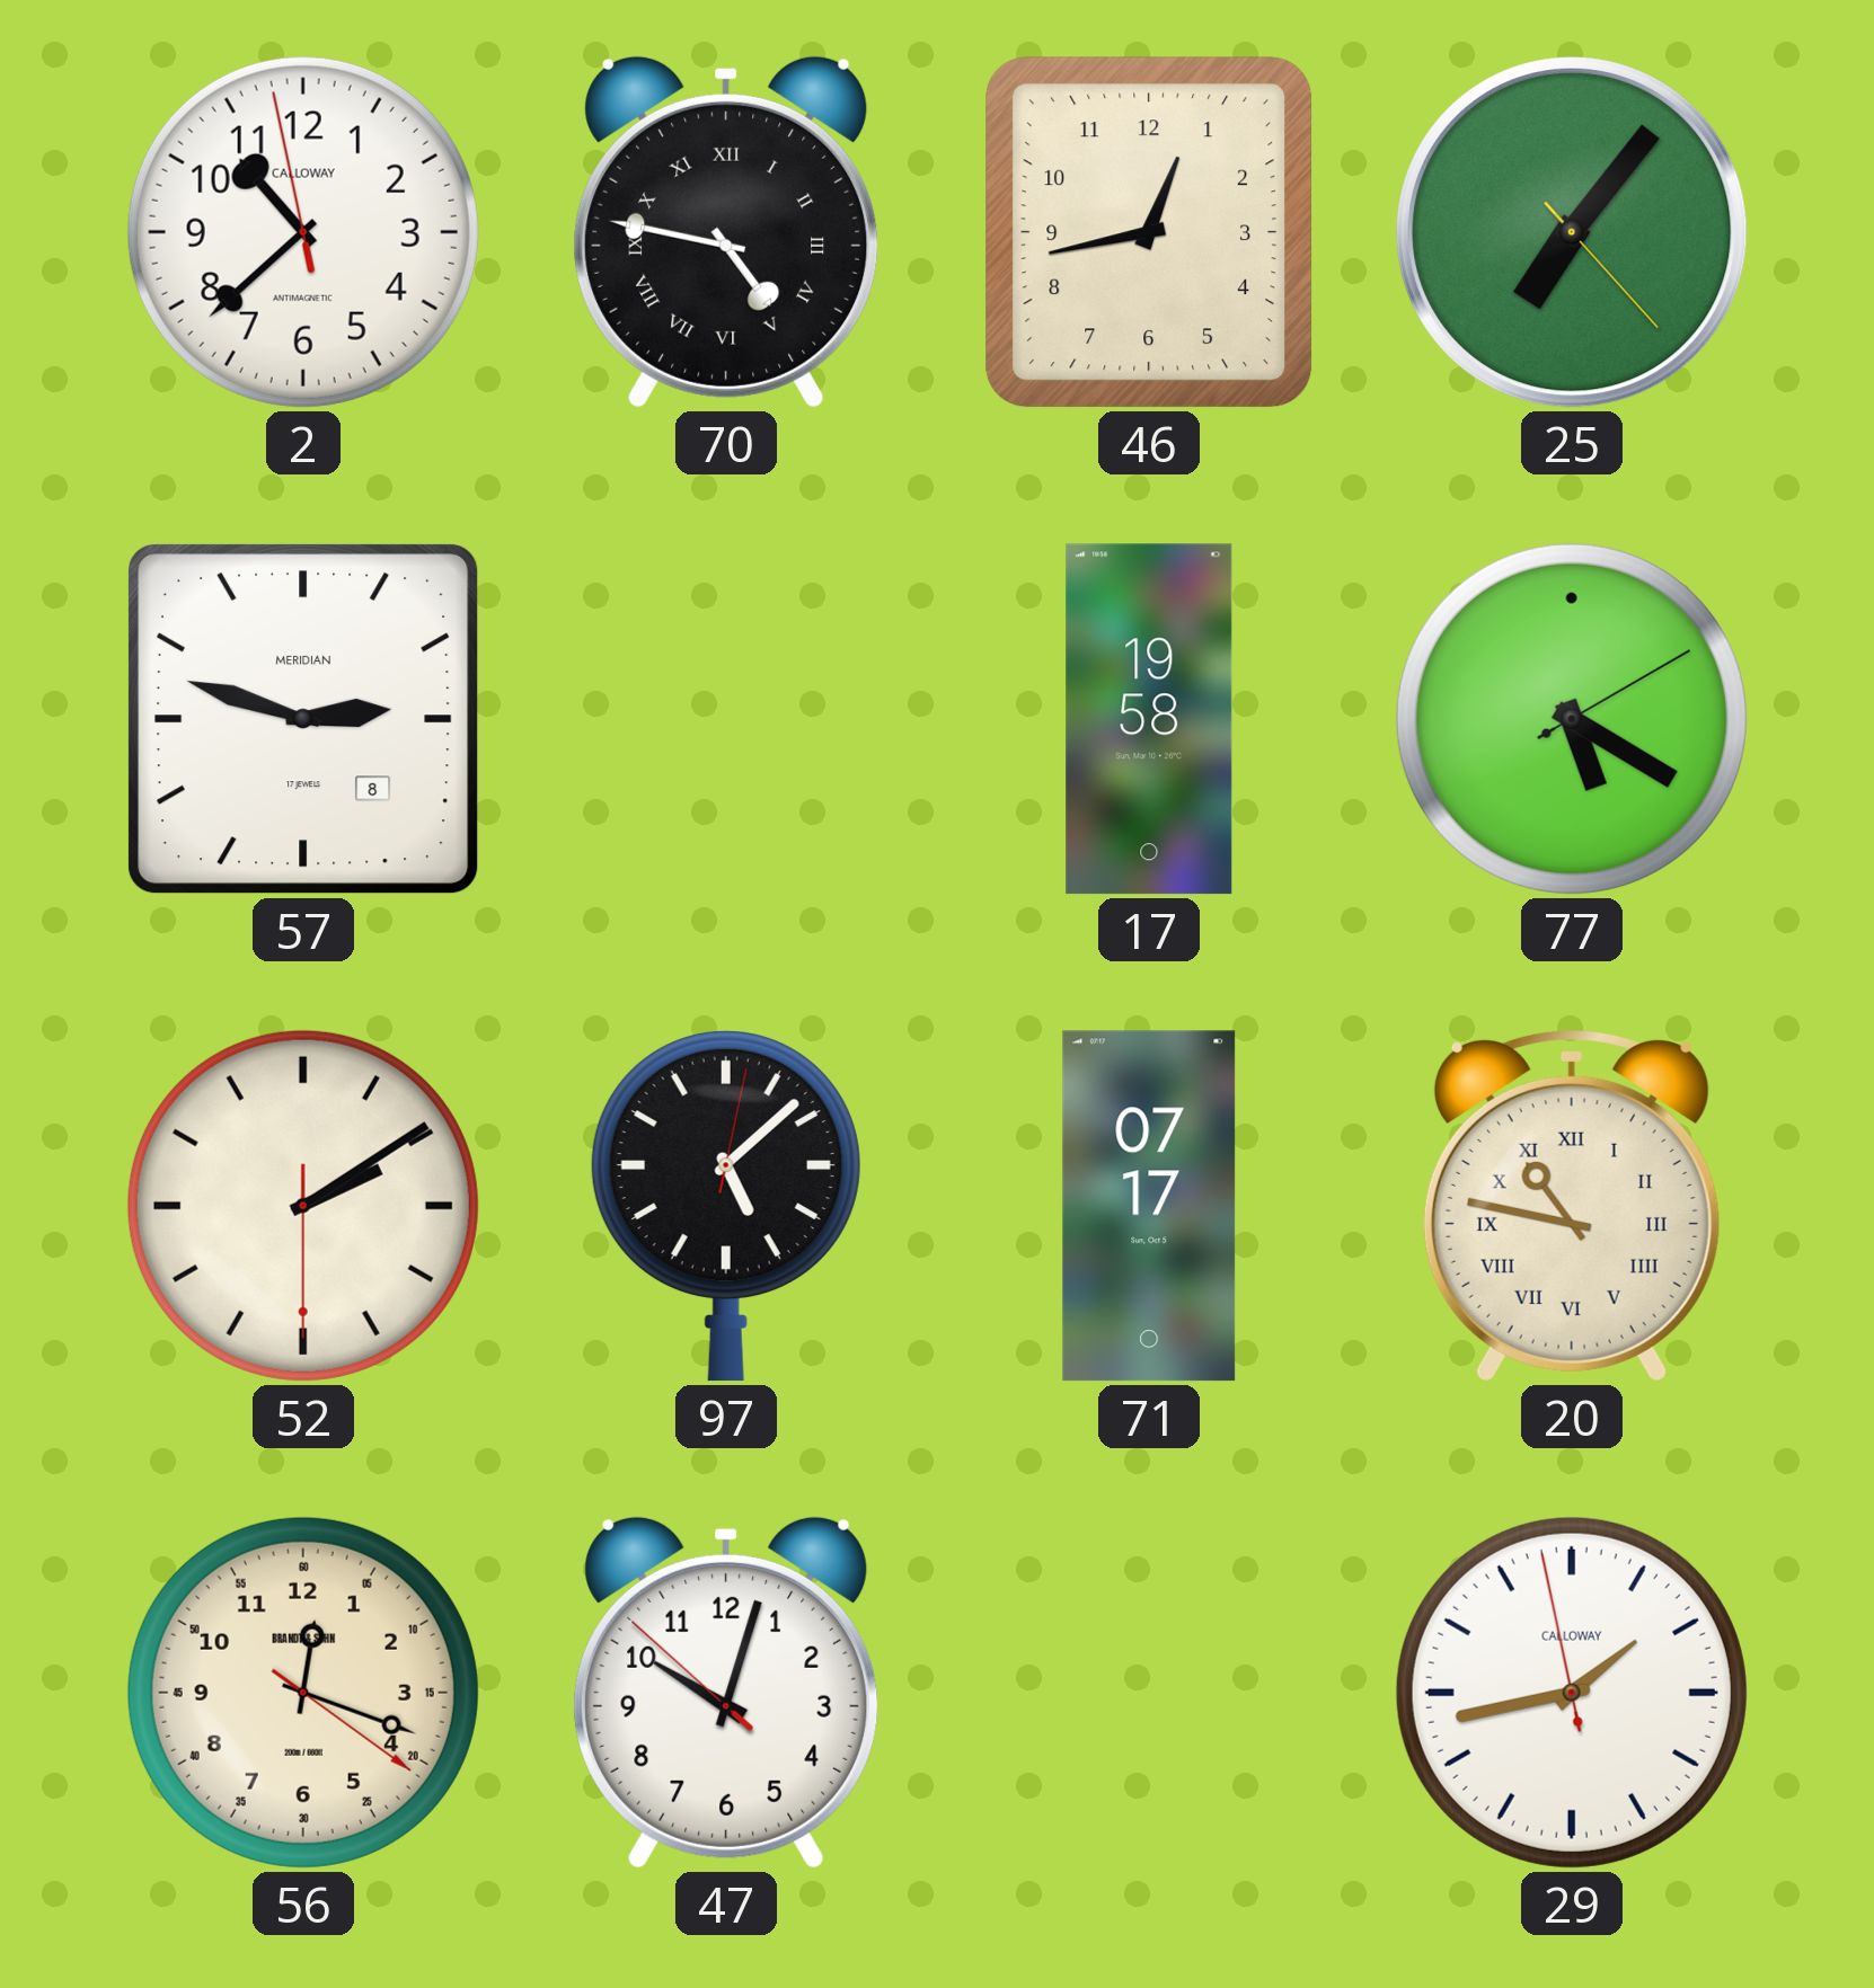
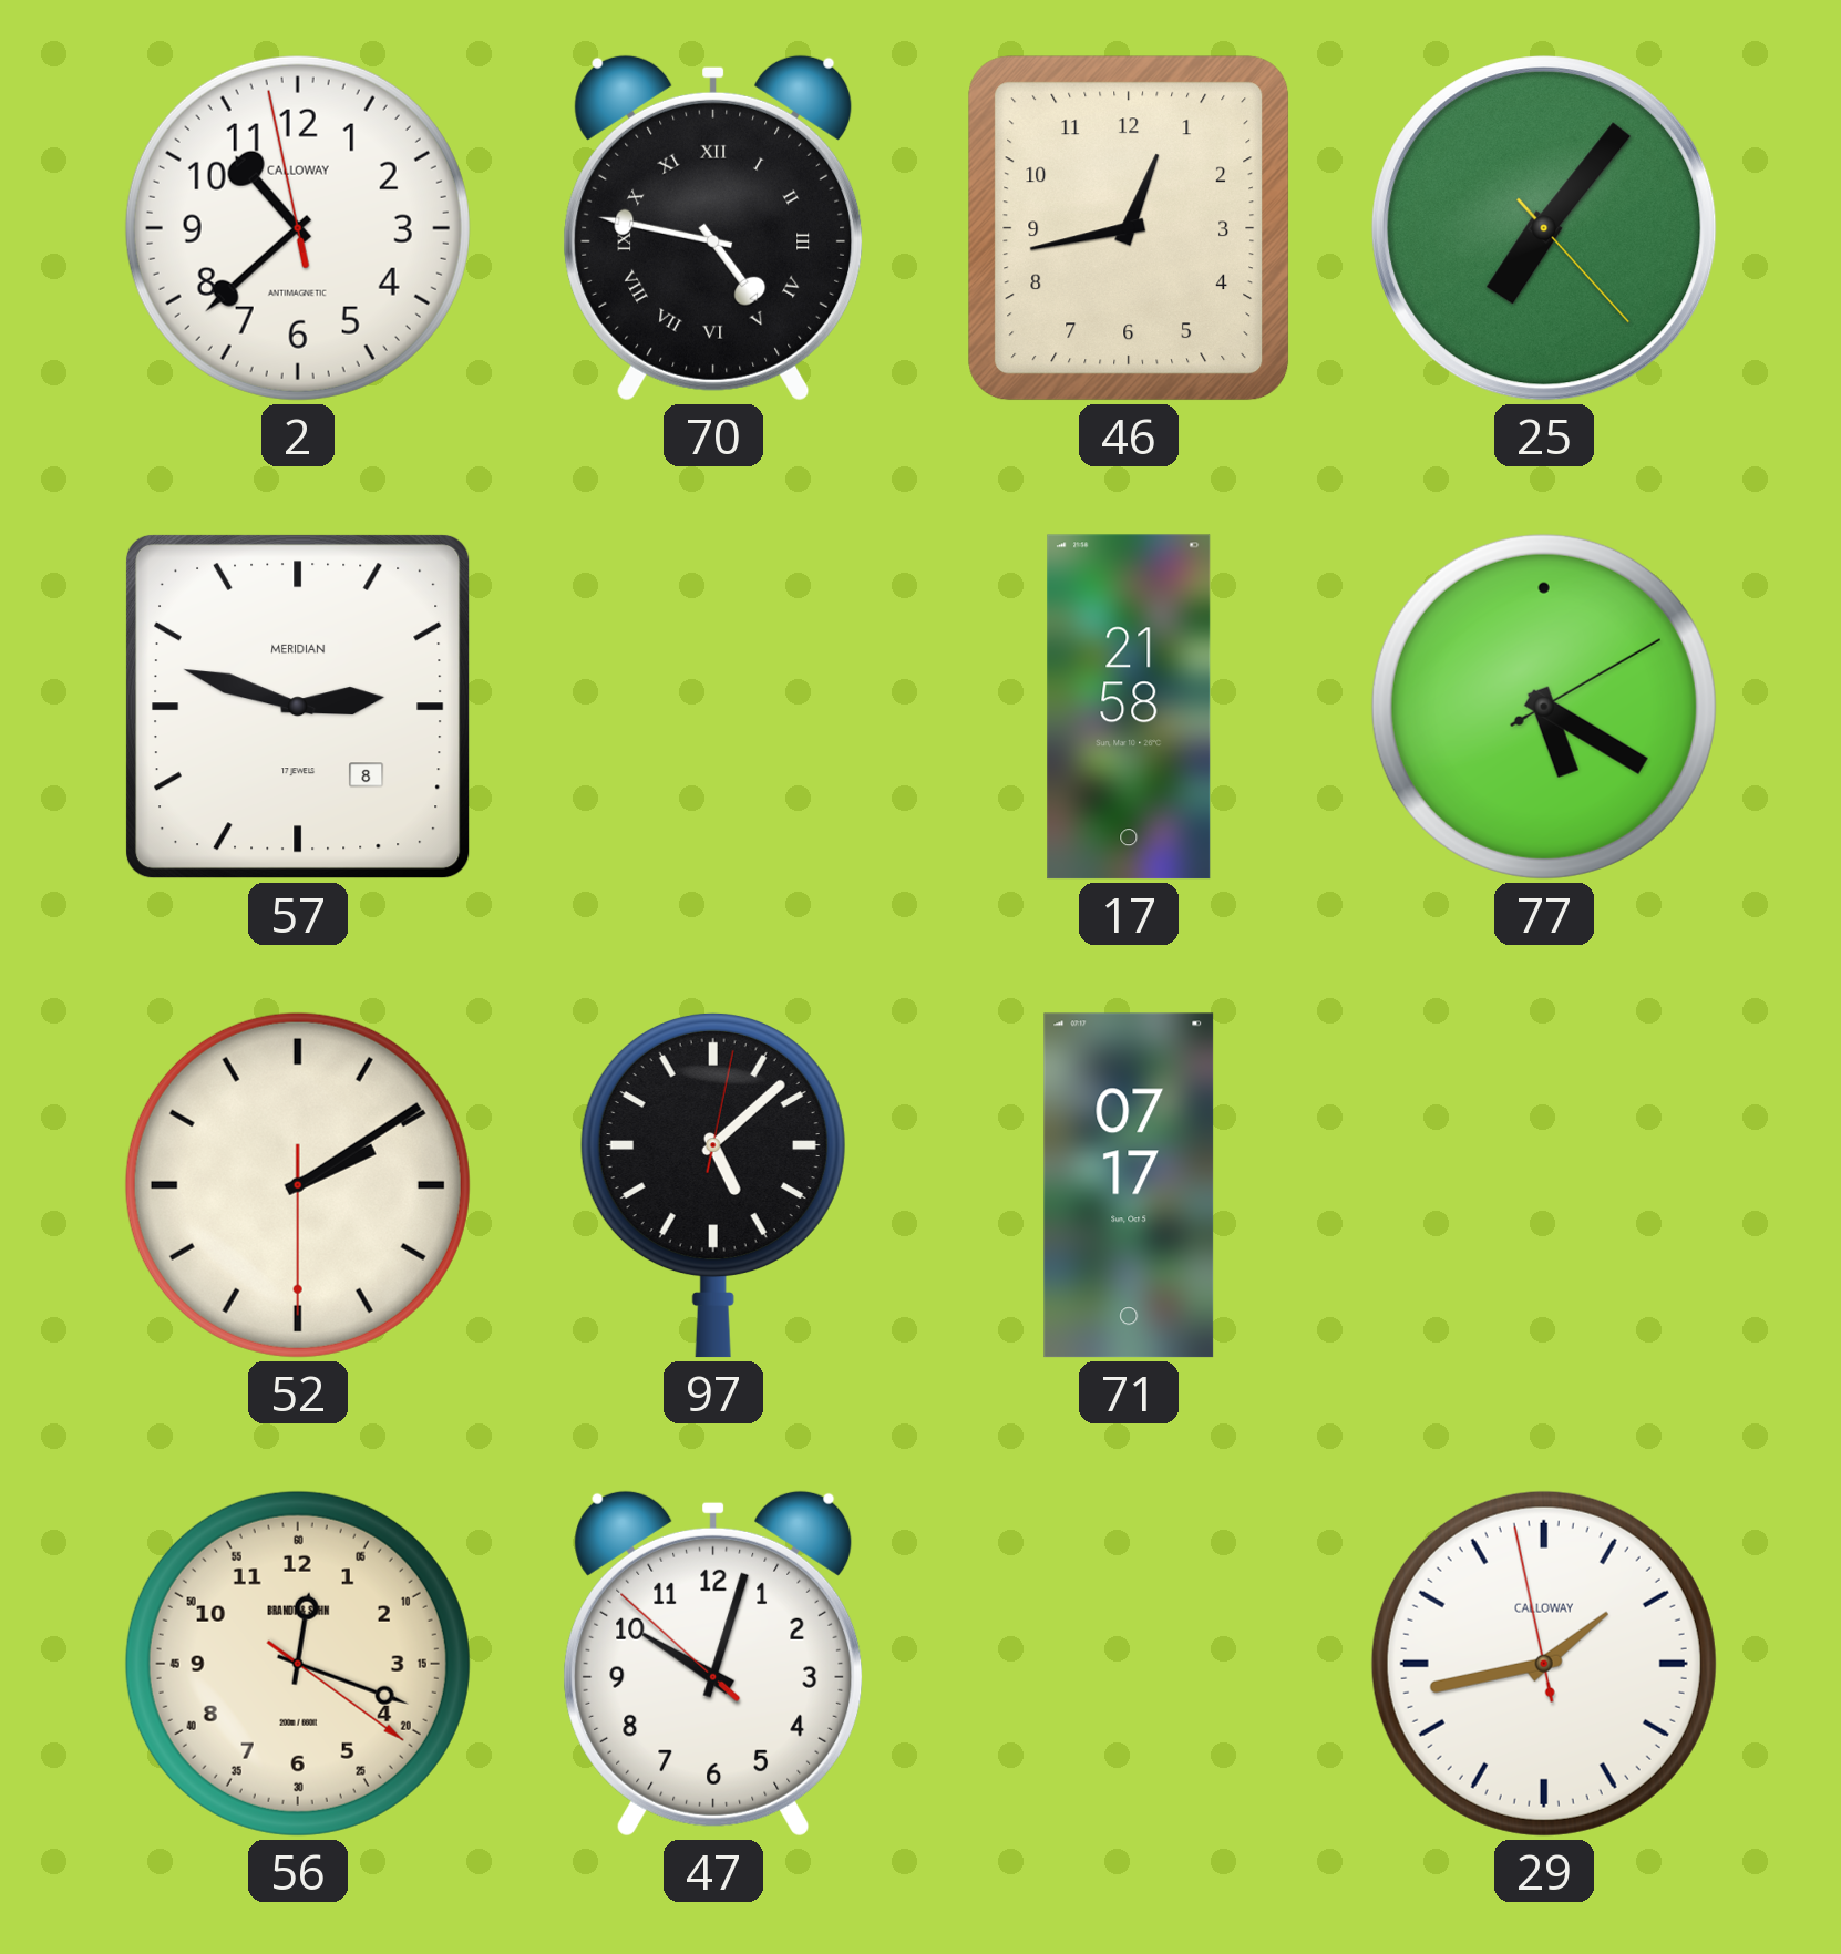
17: 19:58 -> 21:58 (1129, 707)
20: 10:47 -> none (1572, 1206)
